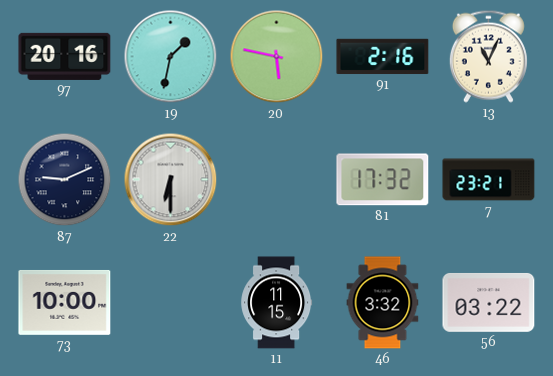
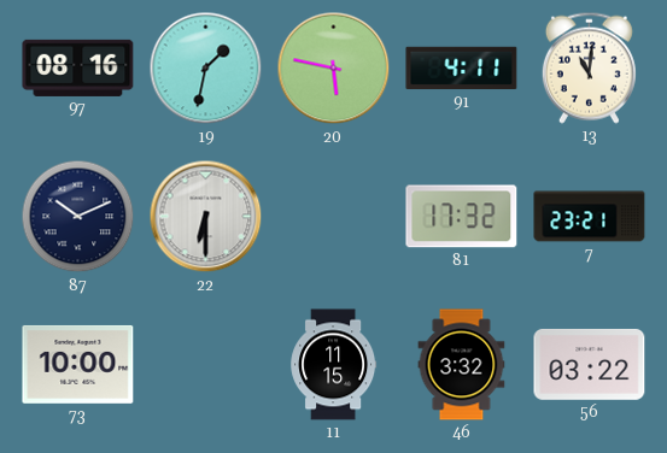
97: 20:16 -> 08:16 (78, 67)
91: 2:16 -> 4:11 (462, 69)
13: 11:04 -> 11:01 (589, 67)
87: 9:11 -> 10:11 (78, 217)
